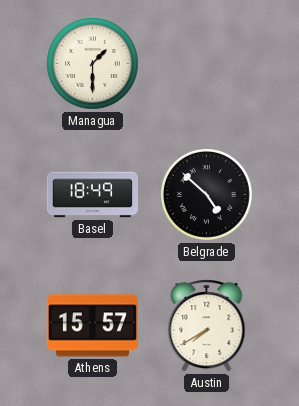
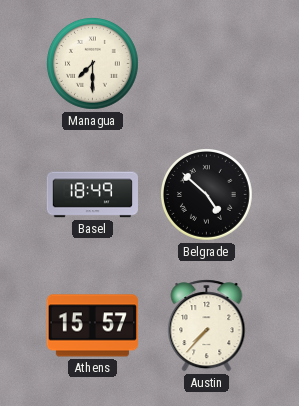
Managua: 1:30 -> 7:30 (93, 64)
Austin: 7:40 -> 7:37 (207, 326)
